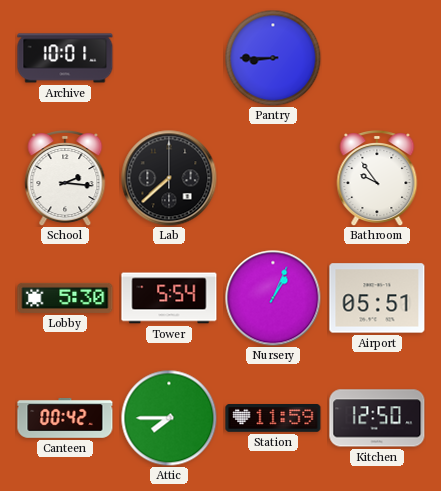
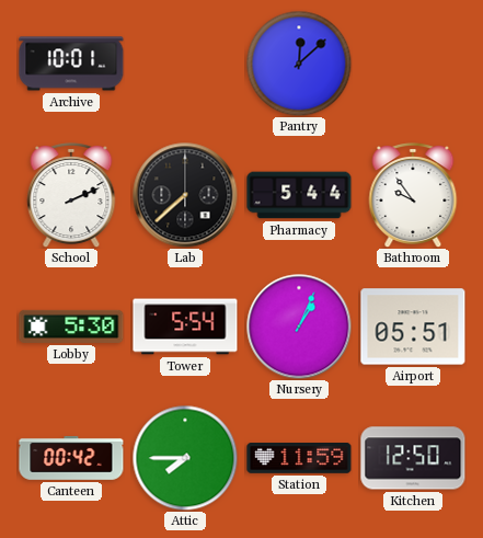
Pantry: 8:45 -> 12:08 (299, 64)
School: 2:16 -> 2:11 (71, 196)
Pharmacy: none -> 5:44 (299, 195)
